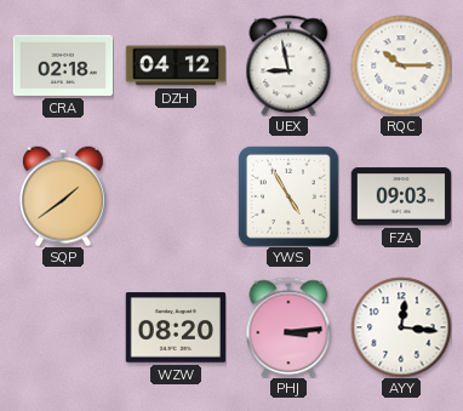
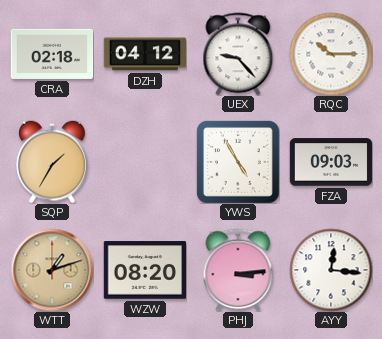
UEX: 8:58 -> 9:23 (238, 54)
SQP: 1:39 -> 1:35 (53, 162)
WTT: none -> 1:12 (52, 270)
